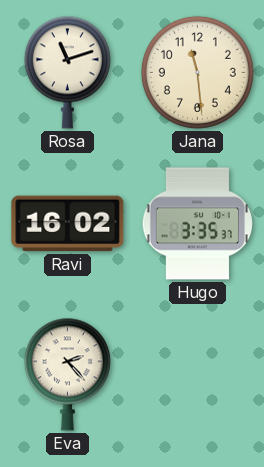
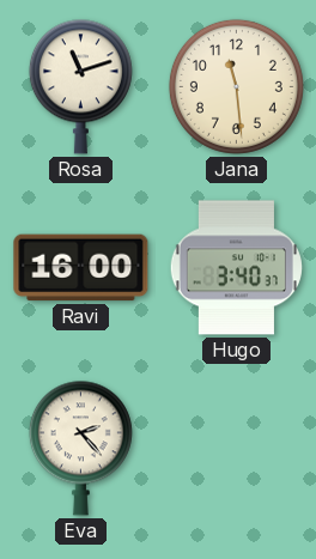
Ravi: 16:02 -> 16:00 (81, 268)
Hugo: 3:35 -> 3:40 (236, 268)
